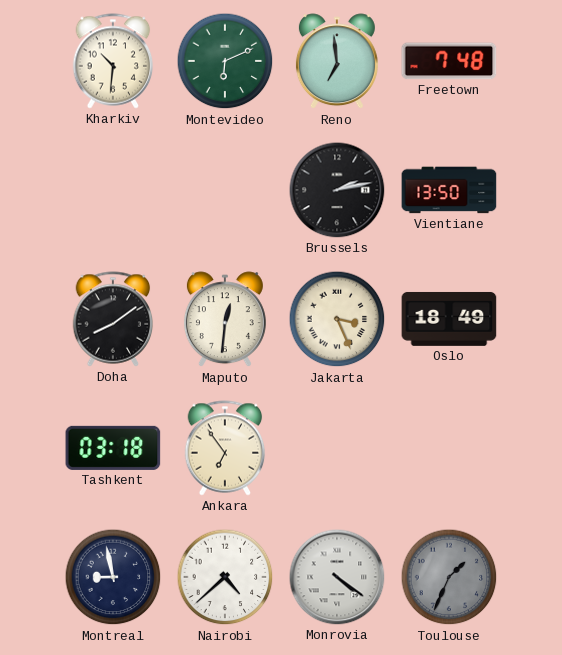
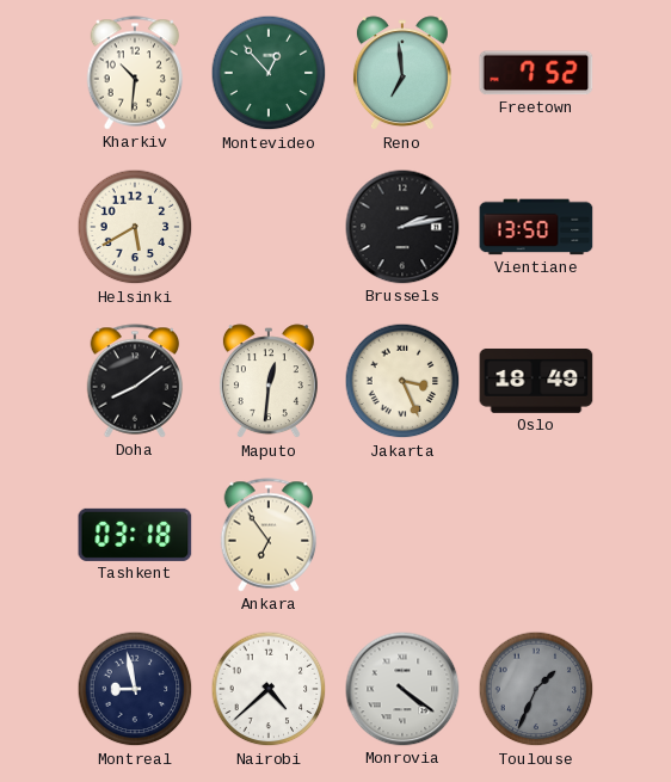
Montevideo: 6:11 -> 12:53 (269, 73)
Freetown: 7:48 -> 7:52 (536, 73)
Helsinki: none -> 5:40 (135, 227)
